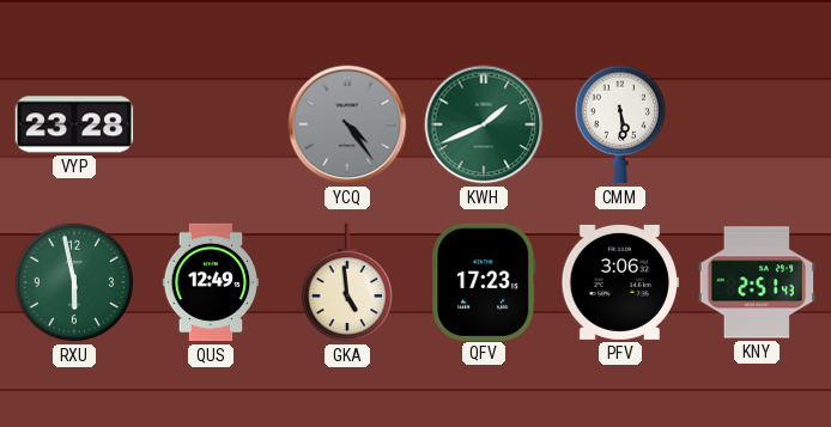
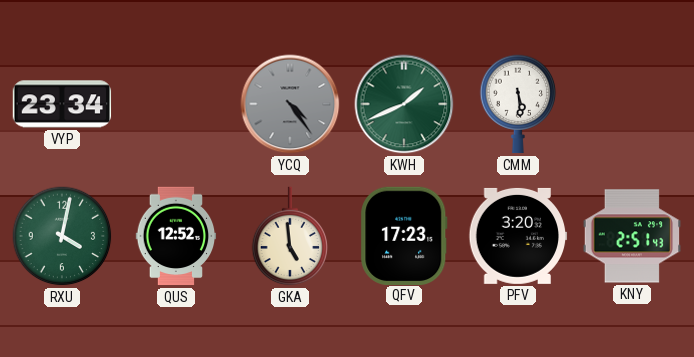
VYP: 23:28 -> 23:34 (62, 104)
RXU: 5:58 -> 4:02 (62, 236)
QUS: 12:49 -> 12:52 (176, 236)
PFV: 3:06 -> 3:20 (518, 236)
